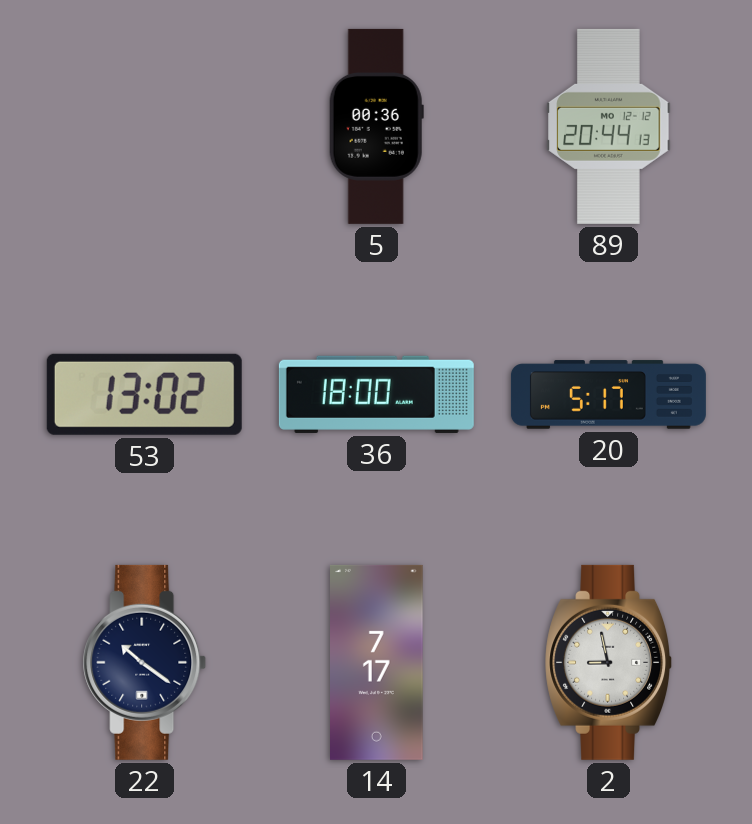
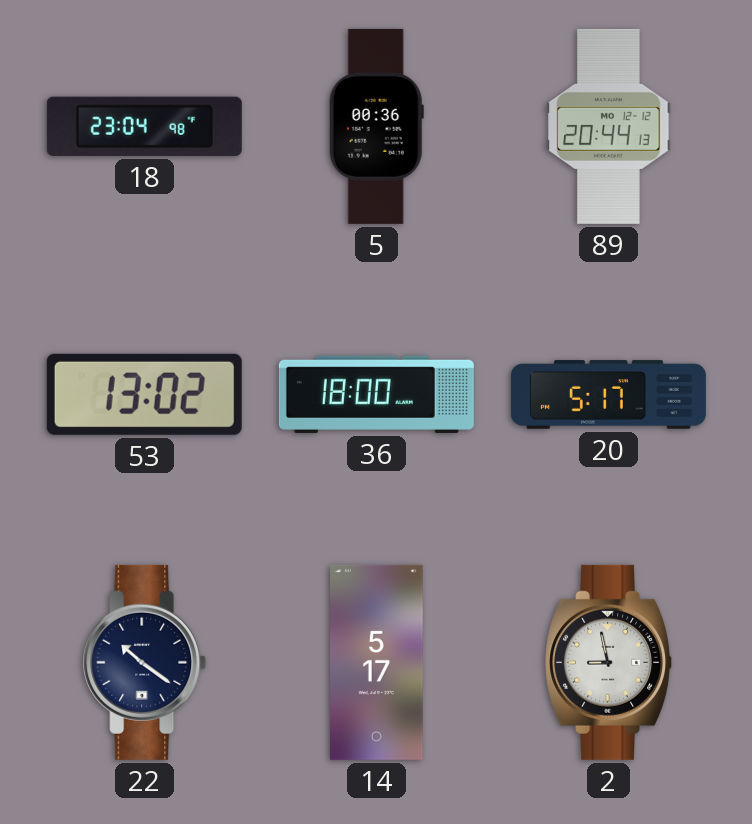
18: none -> 23:04 (144, 126)
14: 7:17 -> 5:17 (377, 662)
